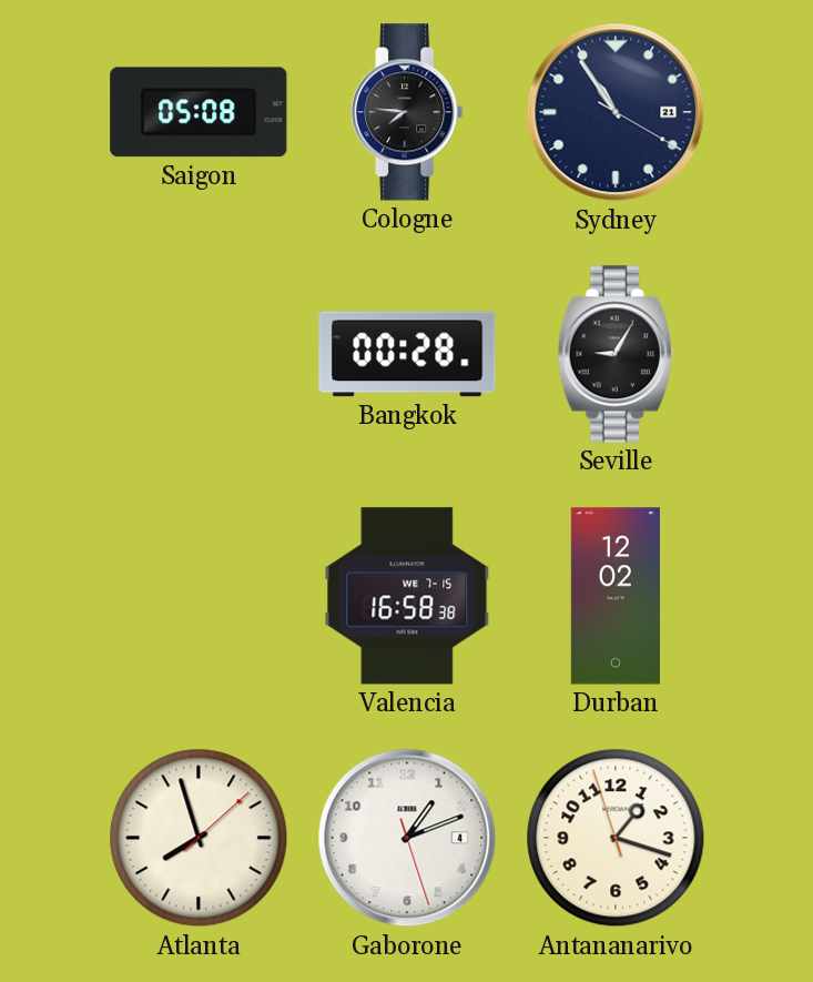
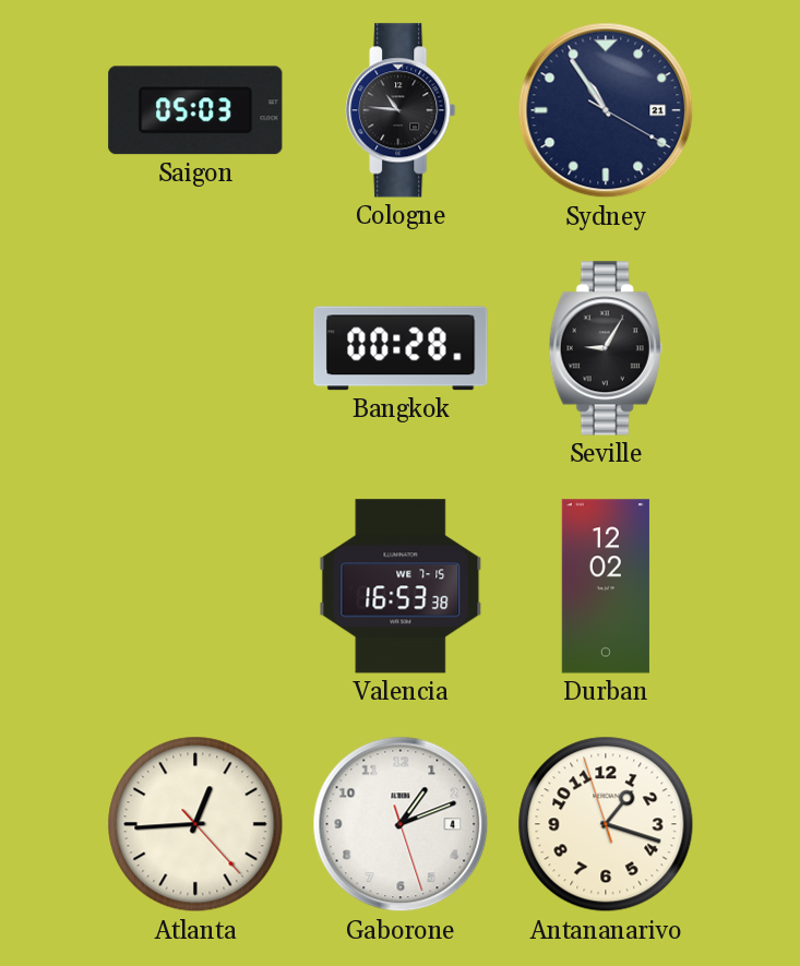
Saigon: 05:08 -> 05:03 (195, 110)
Cologne: 7:46 -> 10:46 (401, 110)
Valencia: 16:58 -> 16:53 (401, 586)
Atlanta: 7:57 -> 12:44 (195, 824)
